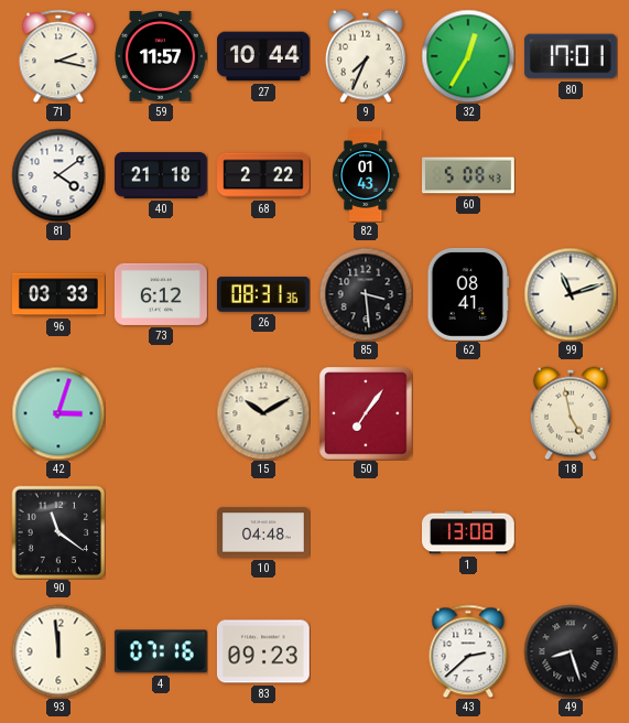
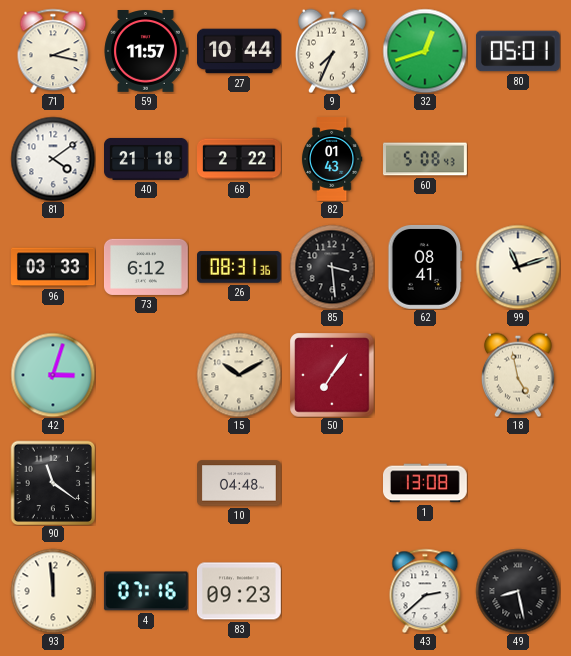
32: 12:35 -> 12:42 (425, 51)
80: 17:01 -> 05:01 (518, 51)
49: 8:27 -> 8:28 (518, 591)
